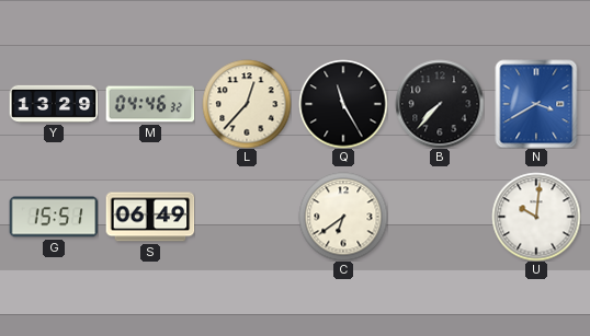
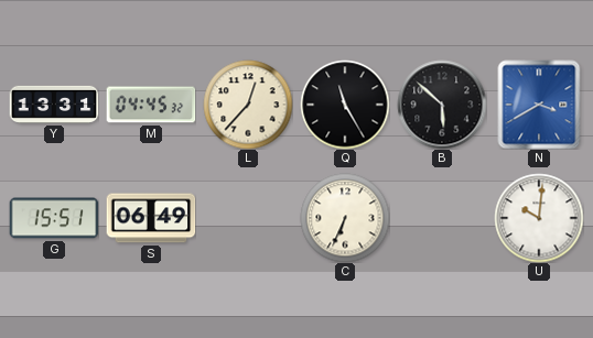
Y: 13:29 -> 13:31 (54, 105)
M: 04:46 -> 04:45 (151, 105)
B: 7:37 -> 5:52 (442, 105)
C: 6:39 -> 6:34 (345, 218)
